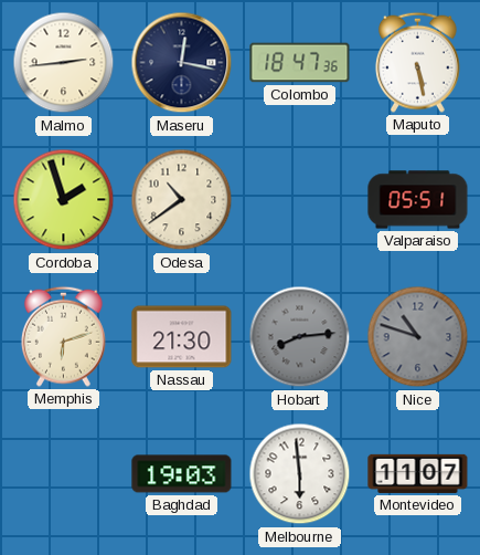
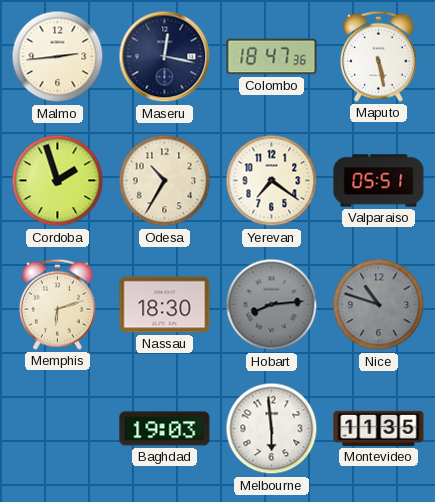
Odesa: 10:39 -> 10:35 (165, 181)
Yerevan: none -> 7:21 (272, 181)
Nassau: 21:30 -> 18:30 (165, 305)
Montevideo: 11:07 -> 11:35 (379, 428)
